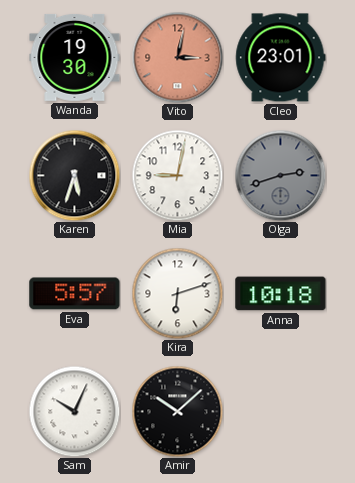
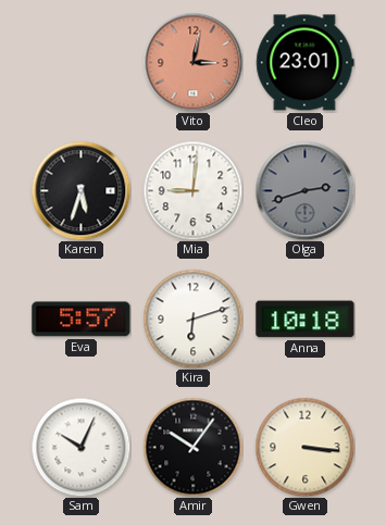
Wanda: 19:30 -> none (75, 57)
Mia: 9:02 -> 9:01 (192, 190)
Amir: 10:08 -> 10:06 (192, 447)
Gwen: none -> 3:16 (304, 447)
